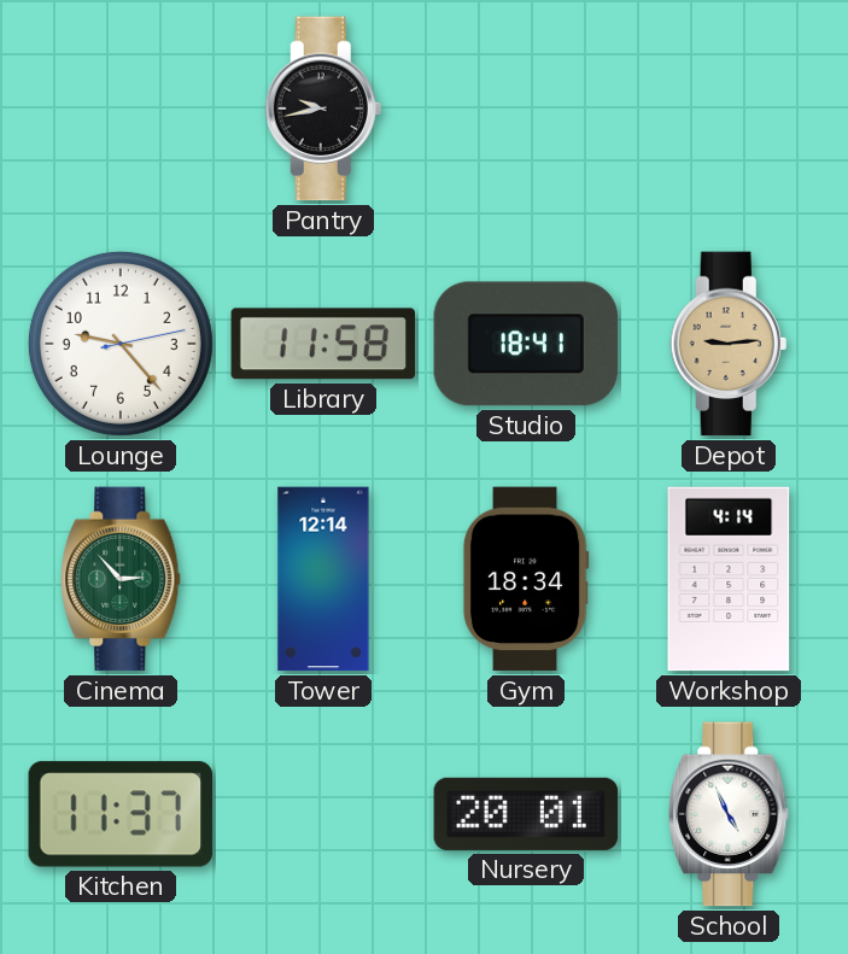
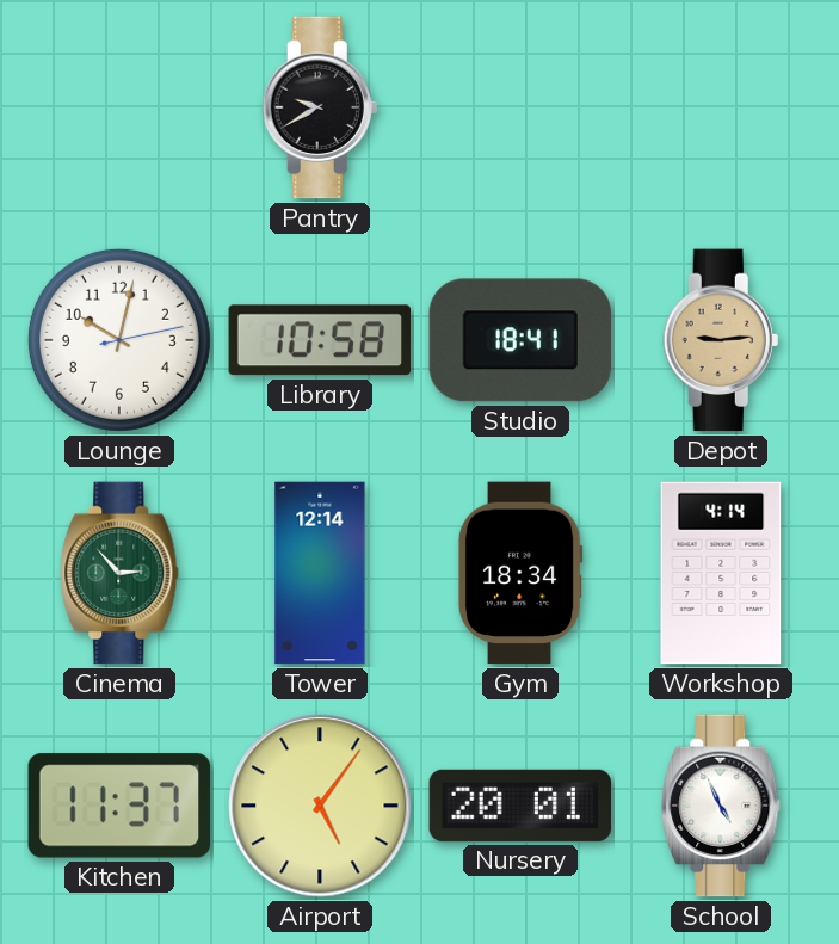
Pantry: 9:43 -> 9:40 (320, 107)
Lounge: 9:23 -> 10:02 (119, 340)
Library: 11:58 -> 10:58 (319, 340)
Airport: none -> 5:06 (320, 806)
